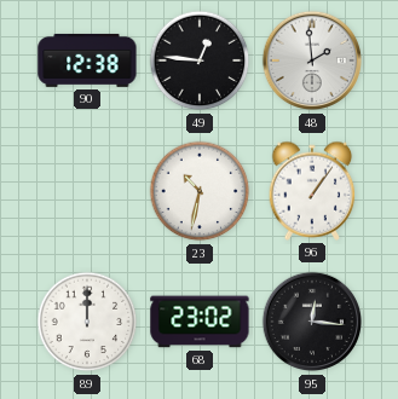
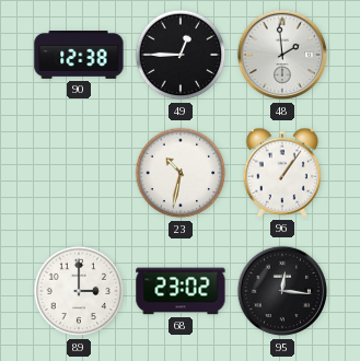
49: 12:46 -> 12:45 (181, 55)
89: 12:00 -> 3:00 (79, 291)
